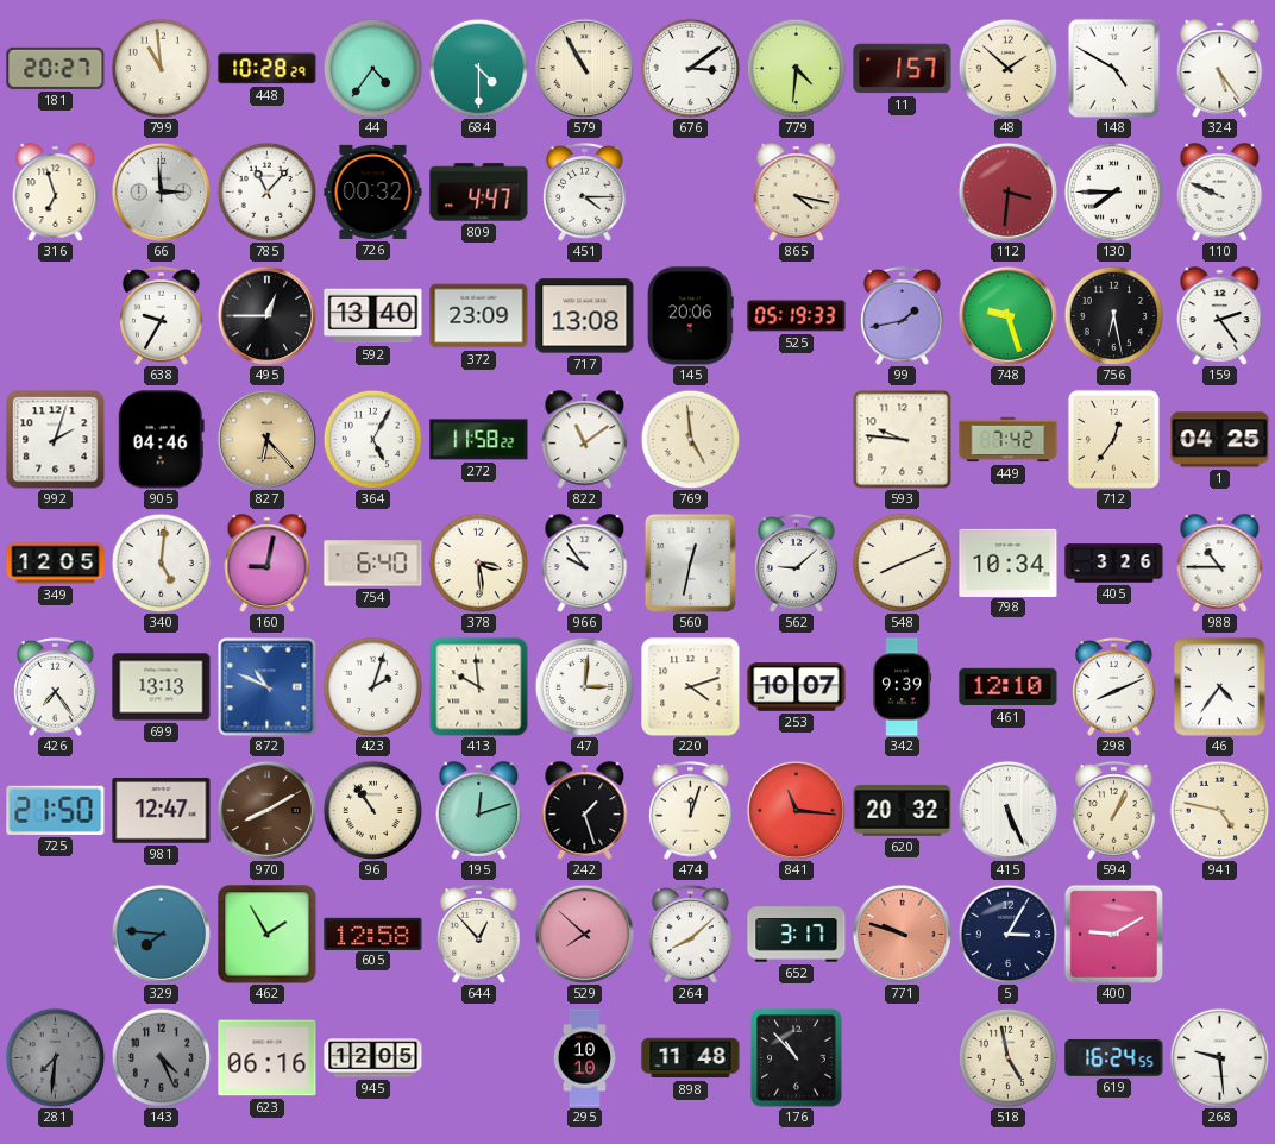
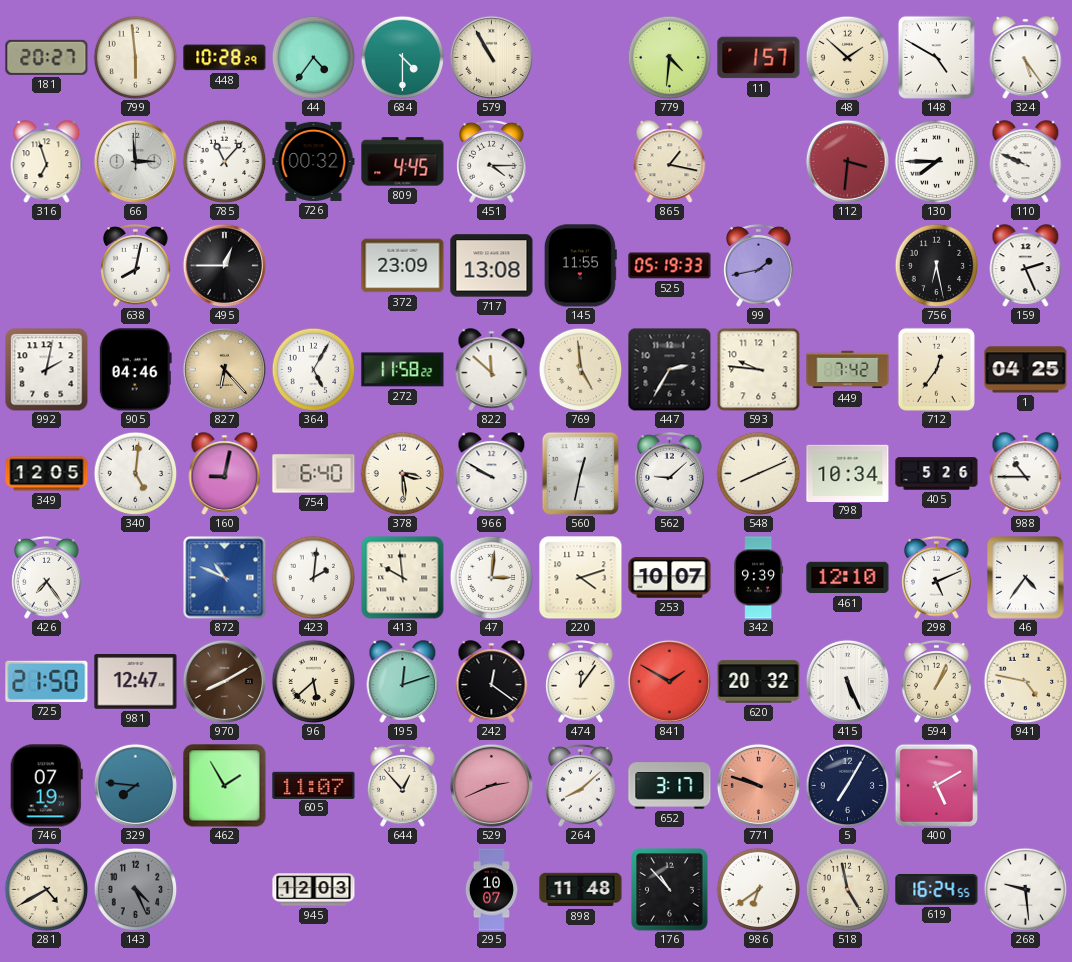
799: 10:59 -> 5:59 (135, 57)
676: 3:09 -> none (690, 68)
809: 4:47 -> 4:45 (403, 162)
865: 4:17 -> 1:17 (670, 162)
638: 9:35 -> 8:02 (136, 266)
592: 13:40 -> none (373, 316)
145: 20:06 -> 11:55 (580, 266)
748: 9:27 -> none (1007, 315)
159: 2:24 -> 2:26 (1026, 266)
992: 2:03 -> 2:02 (47, 370)
822: 11:09 -> 11:52 (492, 370)
447: none -> 2:35 (669, 369)
966: 9:54 -> 9:50 (492, 474)
405: 3:26 -> 5:26 (937, 474)
699: 13:13 -> none (162, 687)
423: 2:03 -> 2:01 (313, 577)
298: 8:11 -> 5:11 (937, 578)
96: 10:54 -> 5:38 (313, 681)
242: 1:27 -> 12:21 (492, 682)
474: 12:03 -> 12:06 (581, 682)
841: 11:16 -> 1:50 (669, 681)
746: none -> 07:19 (46, 786)
605: 12:58 -> 11:07 (314, 785)
529: 7:52 -> 2:41 (491, 785)
5: 3:05 -> 7:05 (847, 785)
400: 9:10 -> 5:10 (936, 785)
281: 7:31 -> 4:40 (46, 889)
281 dial: grey -> cream (46, 889)
623: 06:16 -> none (268, 1058)
945: 12:05 -> 12:03 (314, 890)
295: 10:10 -> 10:07 (491, 890)
986: none -> 6:39 (758, 889)
